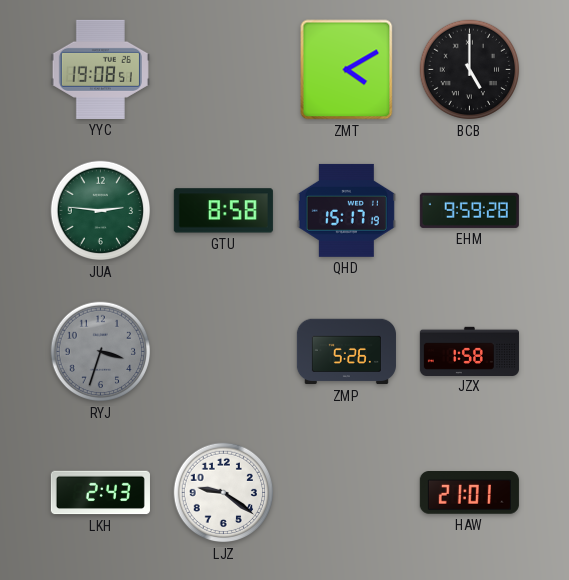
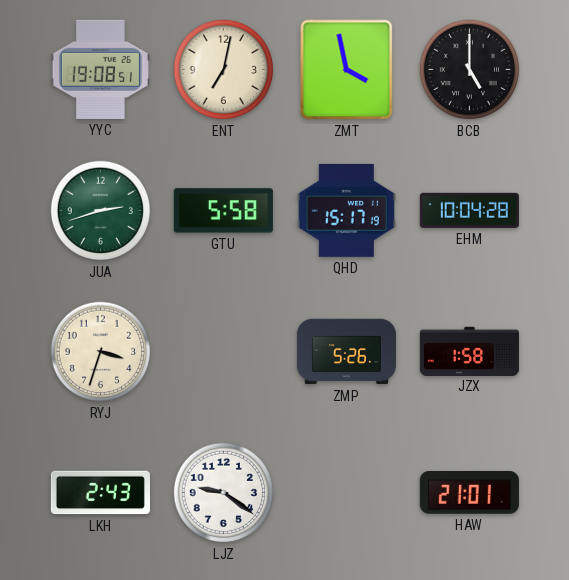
ENT: none -> 7:02 (224, 70)
ZMT: 4:10 -> 3:58 (347, 70)
JUA: 2:46 -> 2:42 (101, 211)
GTU: 8:58 -> 5:58 (223, 211)
EHM: 9:59 -> 10:04 (469, 210)
RYJ dial: grey -> cream (101, 352)
